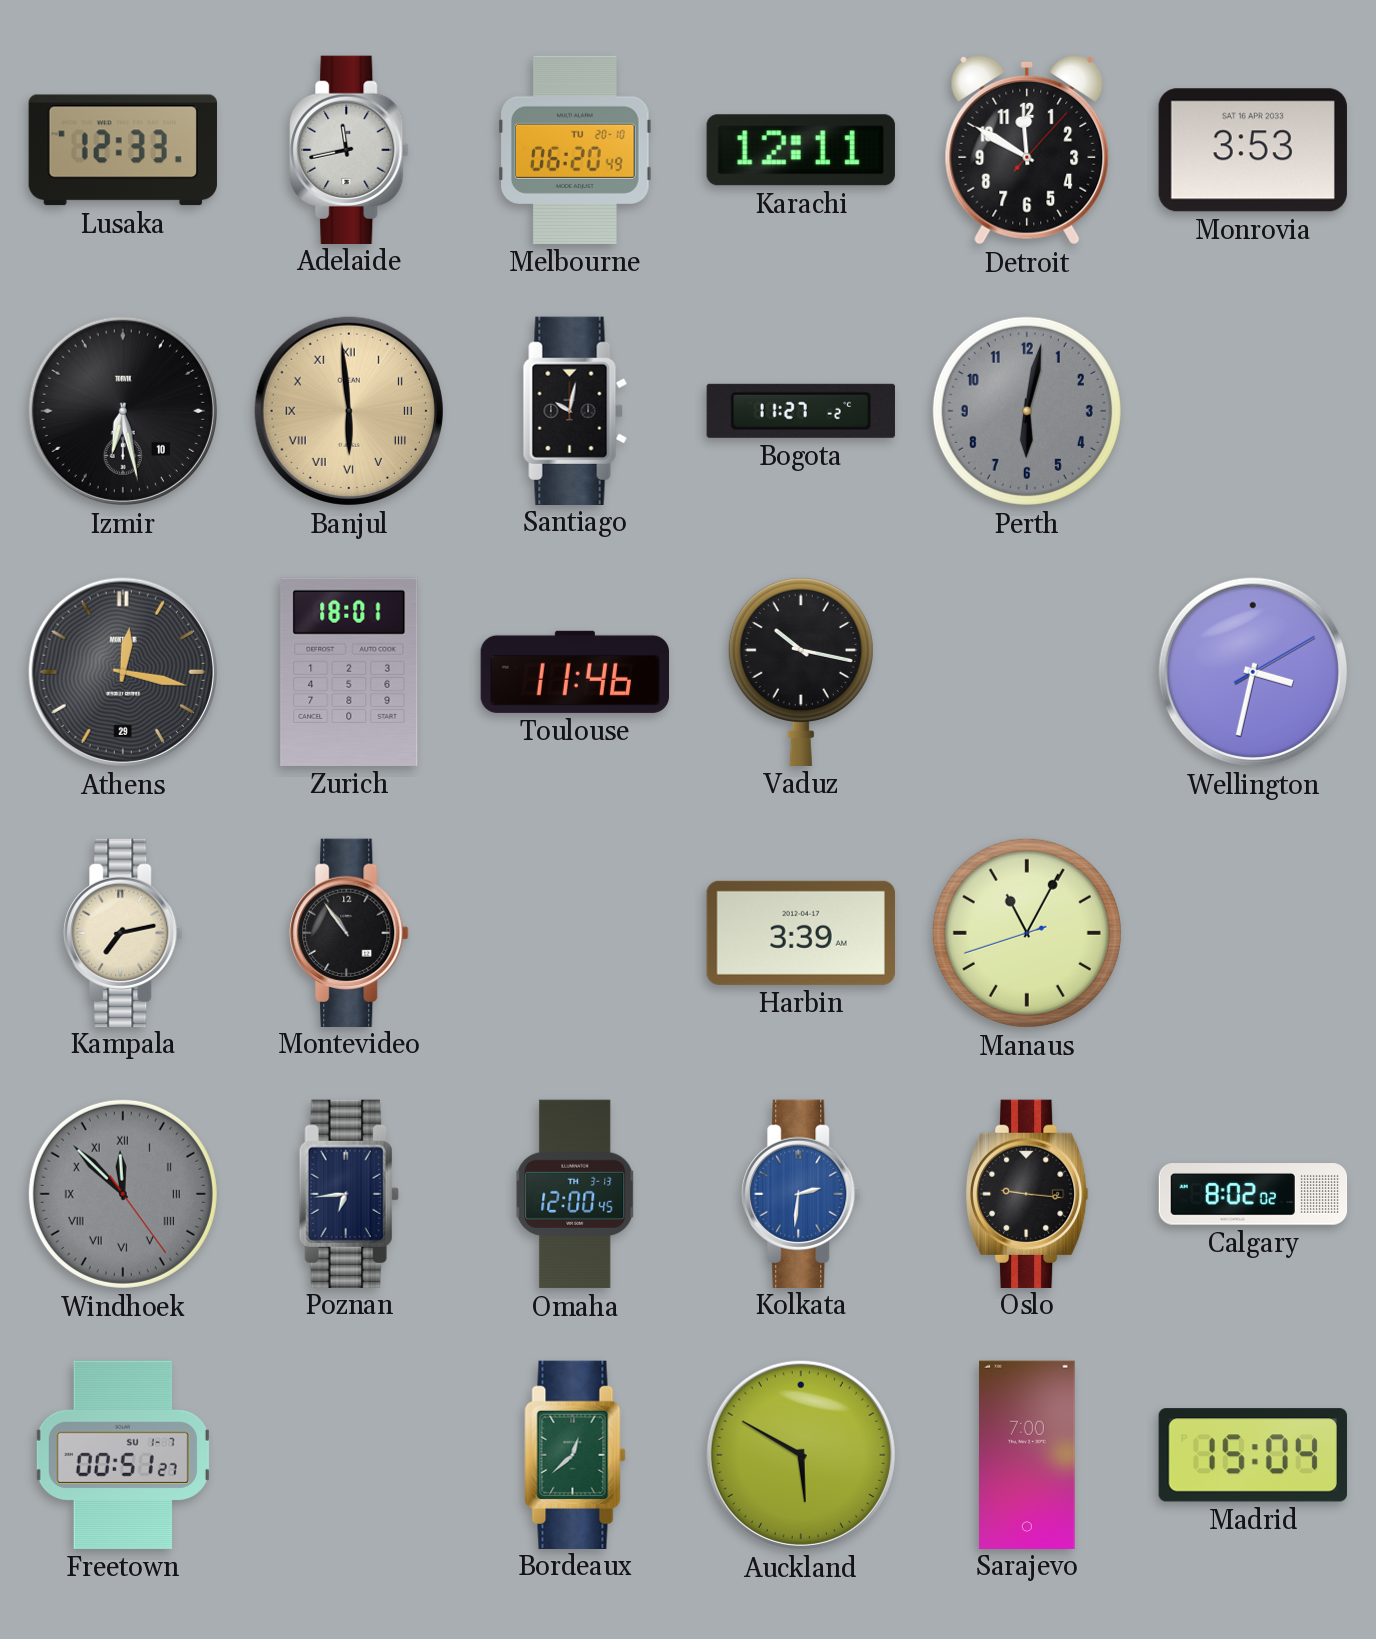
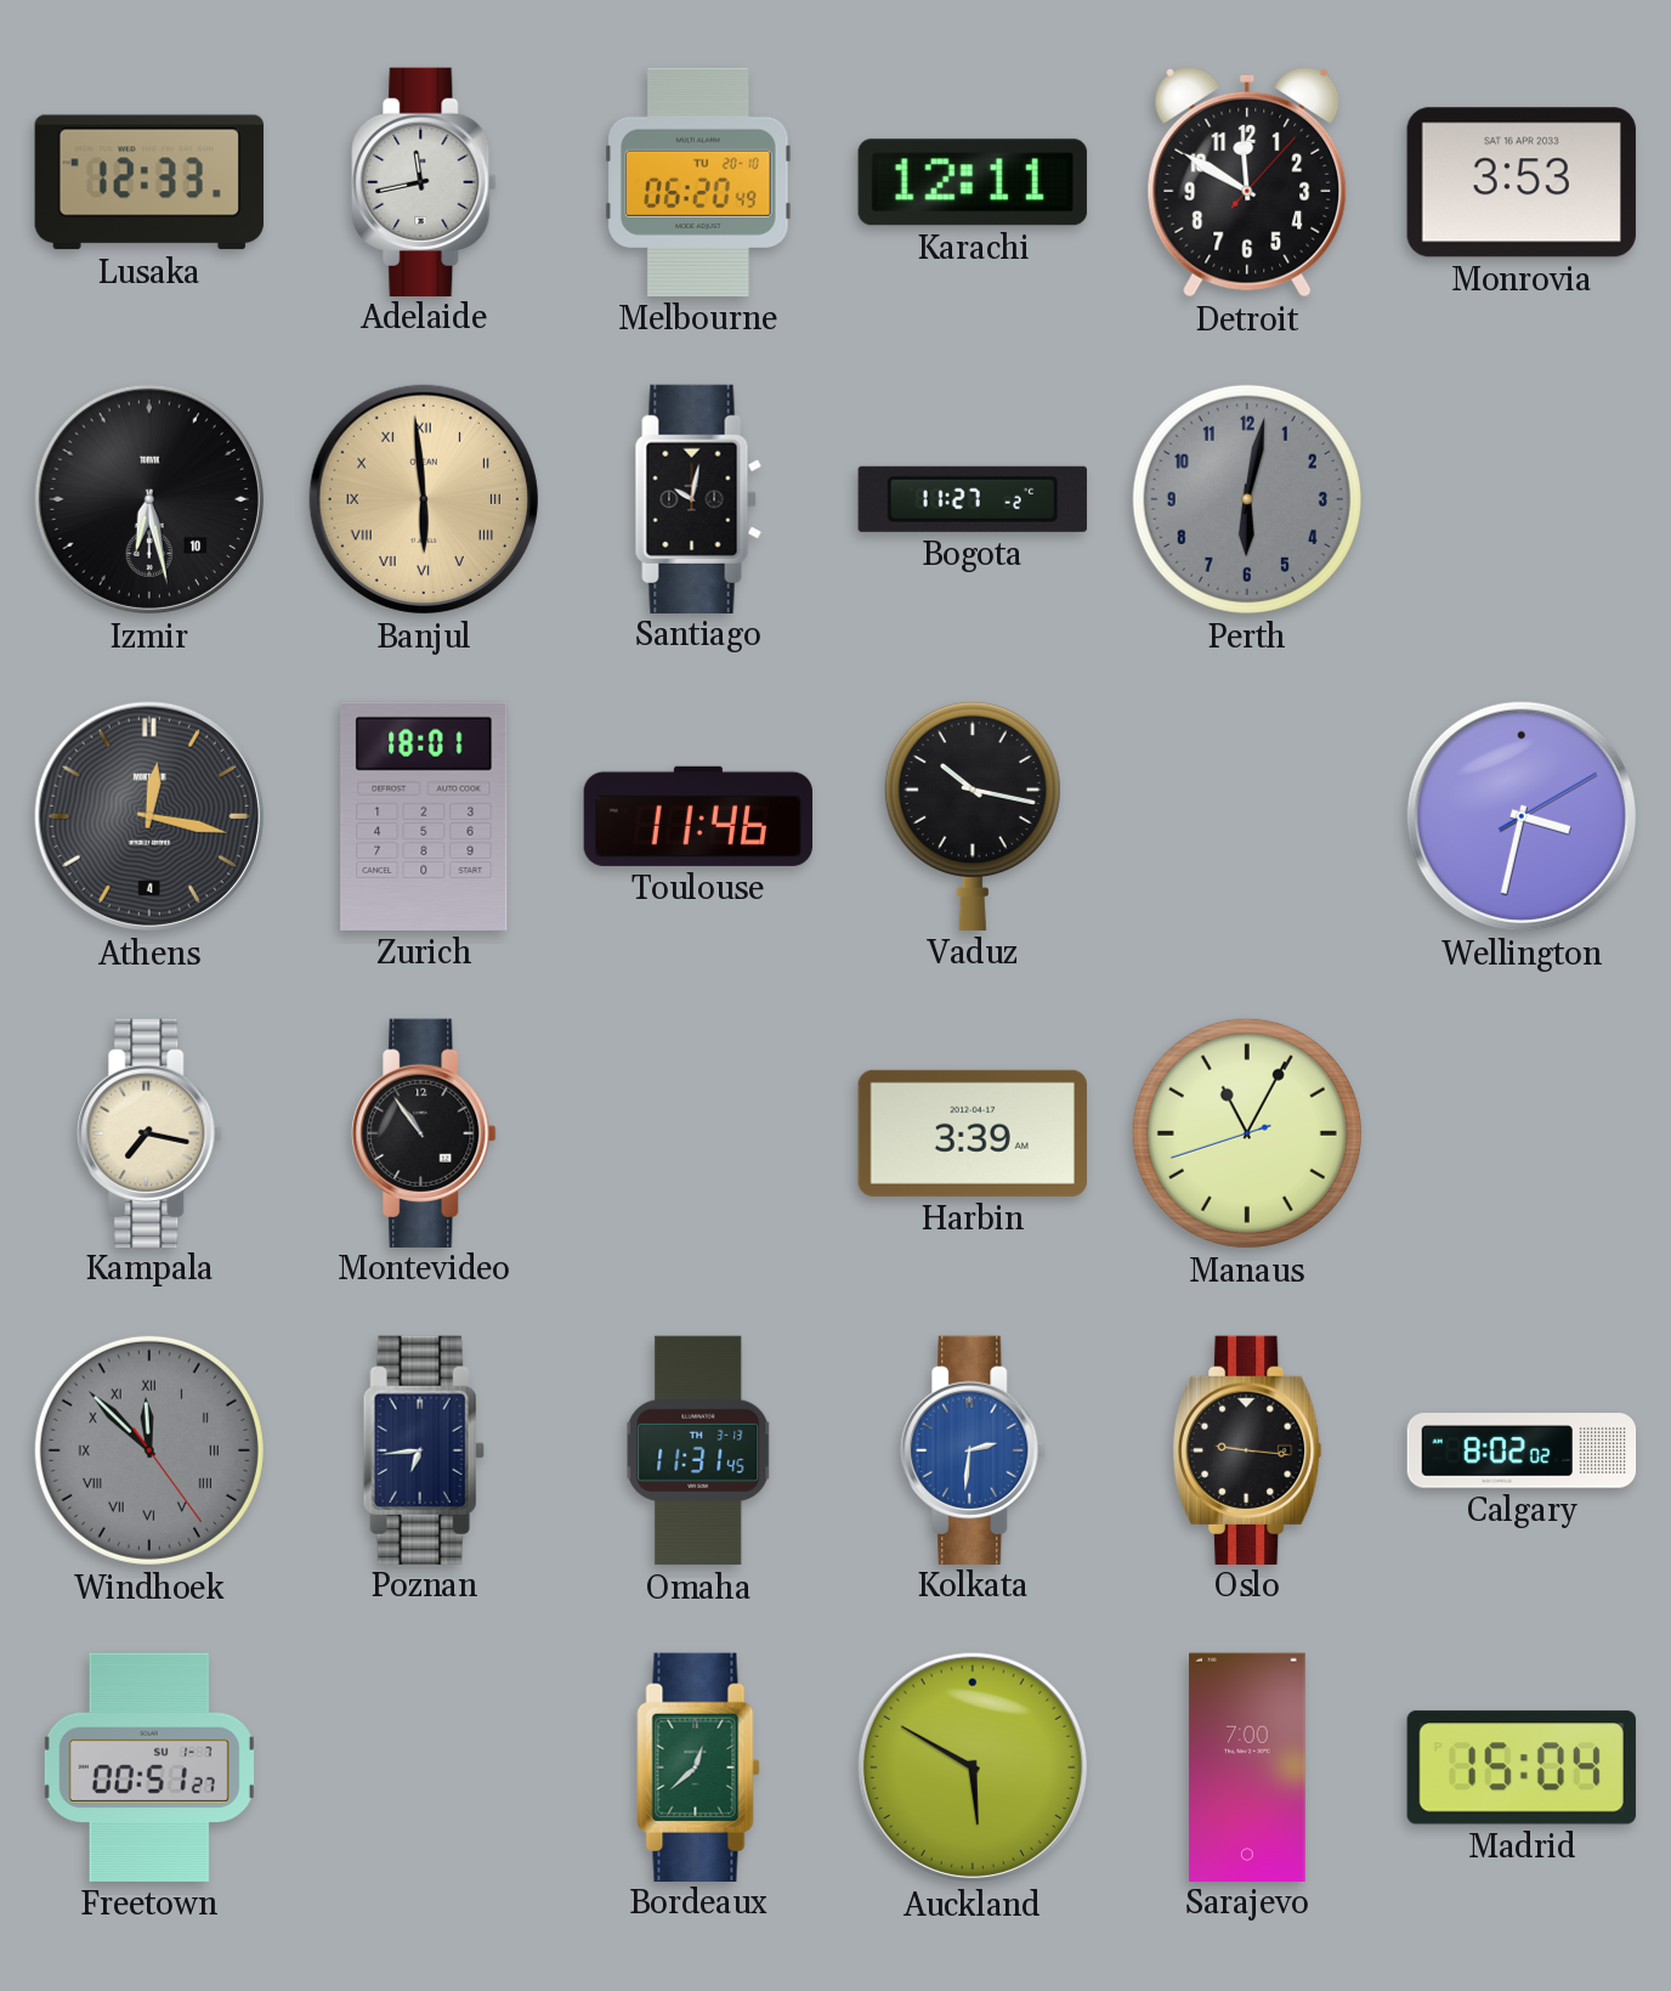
Athens date: 29 -> 4 (149, 816)
Kampala: 7:13 -> 7:17 (149, 1132)
Omaha: 12:00 -> 11:31 (698, 1450)
